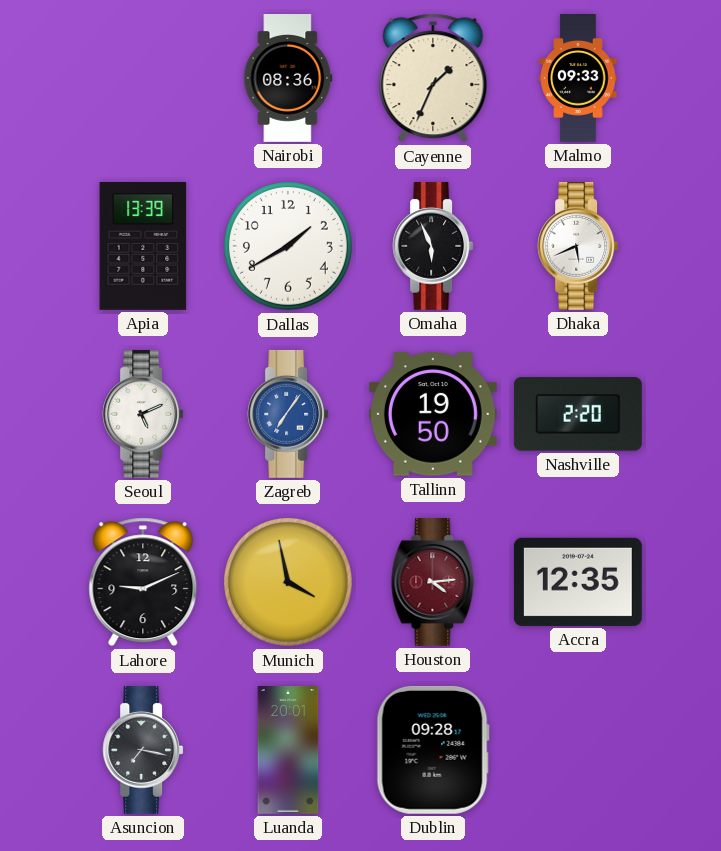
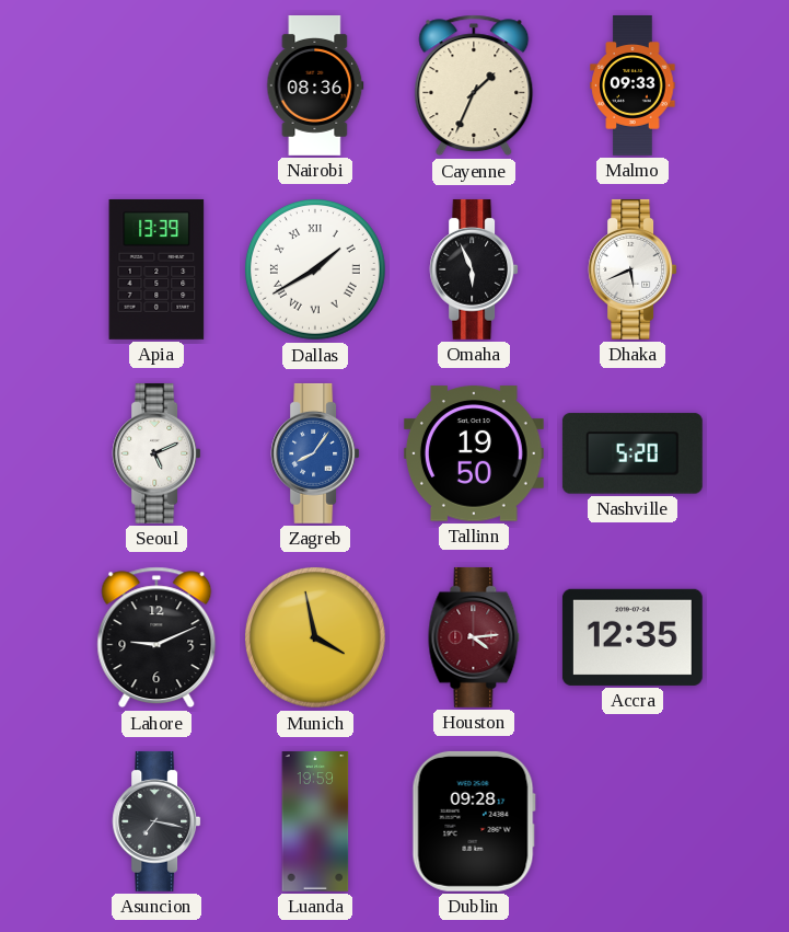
Dallas numerals: Arabic -> Roman (315, 269)
Zagreb: 7:06 -> 8:06 (315, 453)
Nashville: 2:20 -> 5:20 (633, 453)
Luanda: 20:01 -> 19:59 (315, 822)
